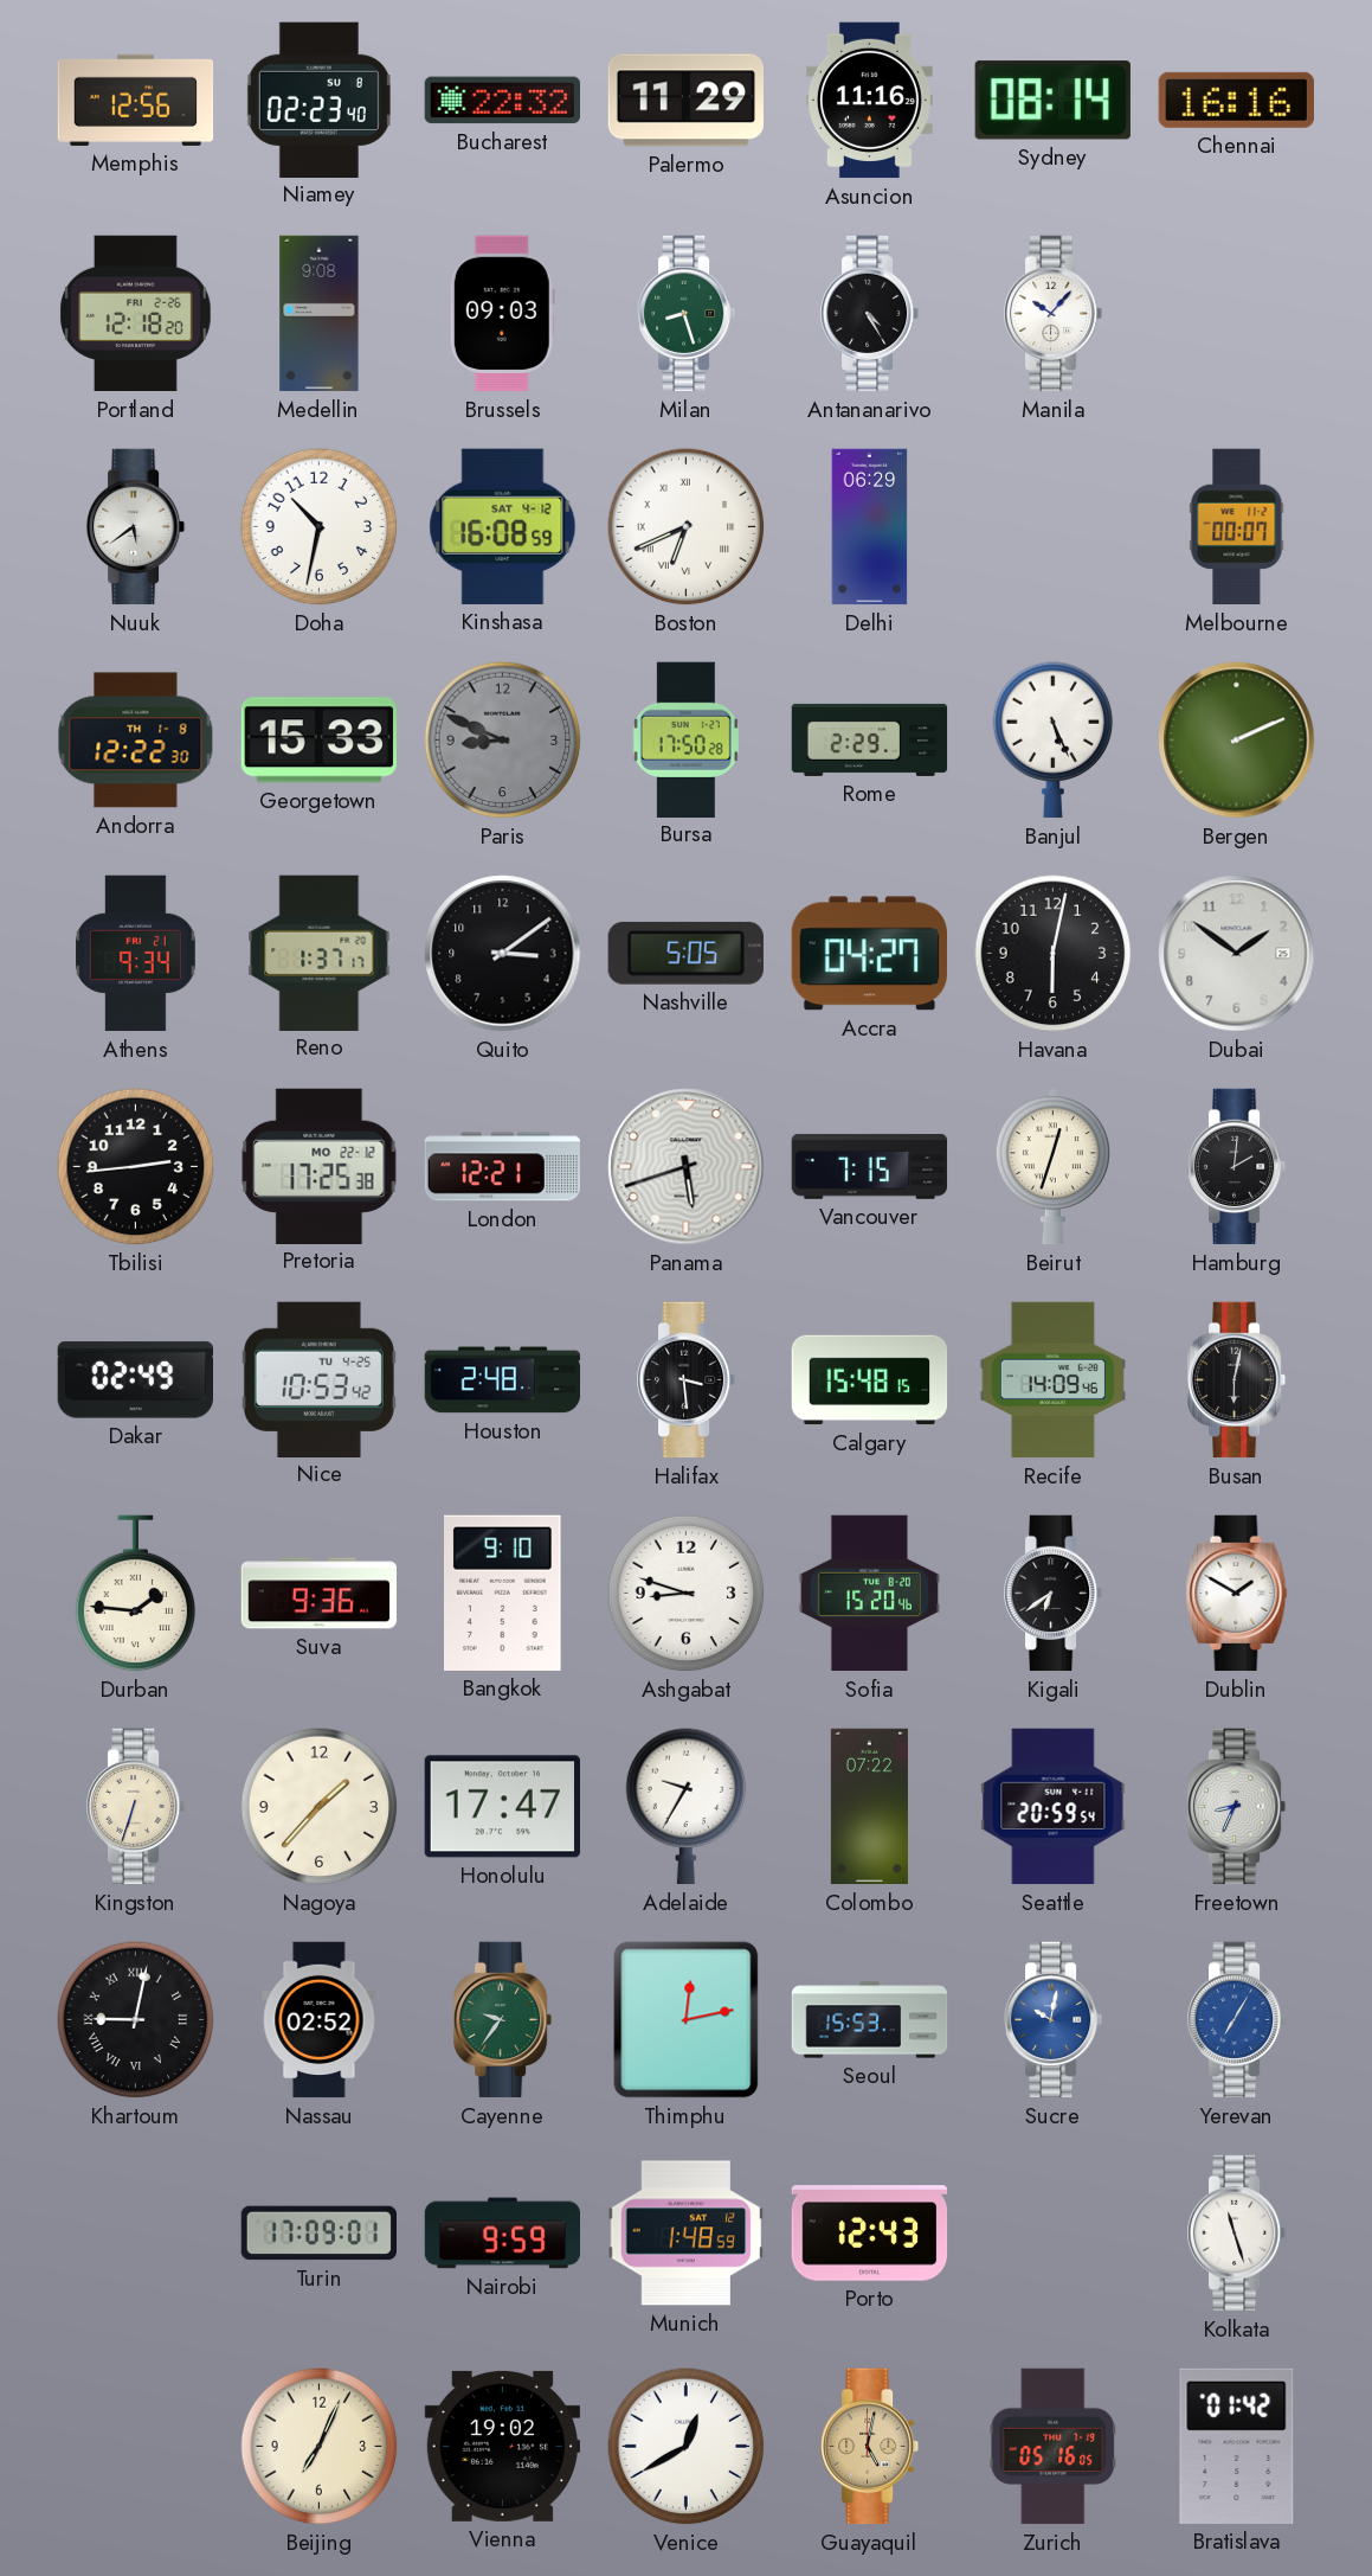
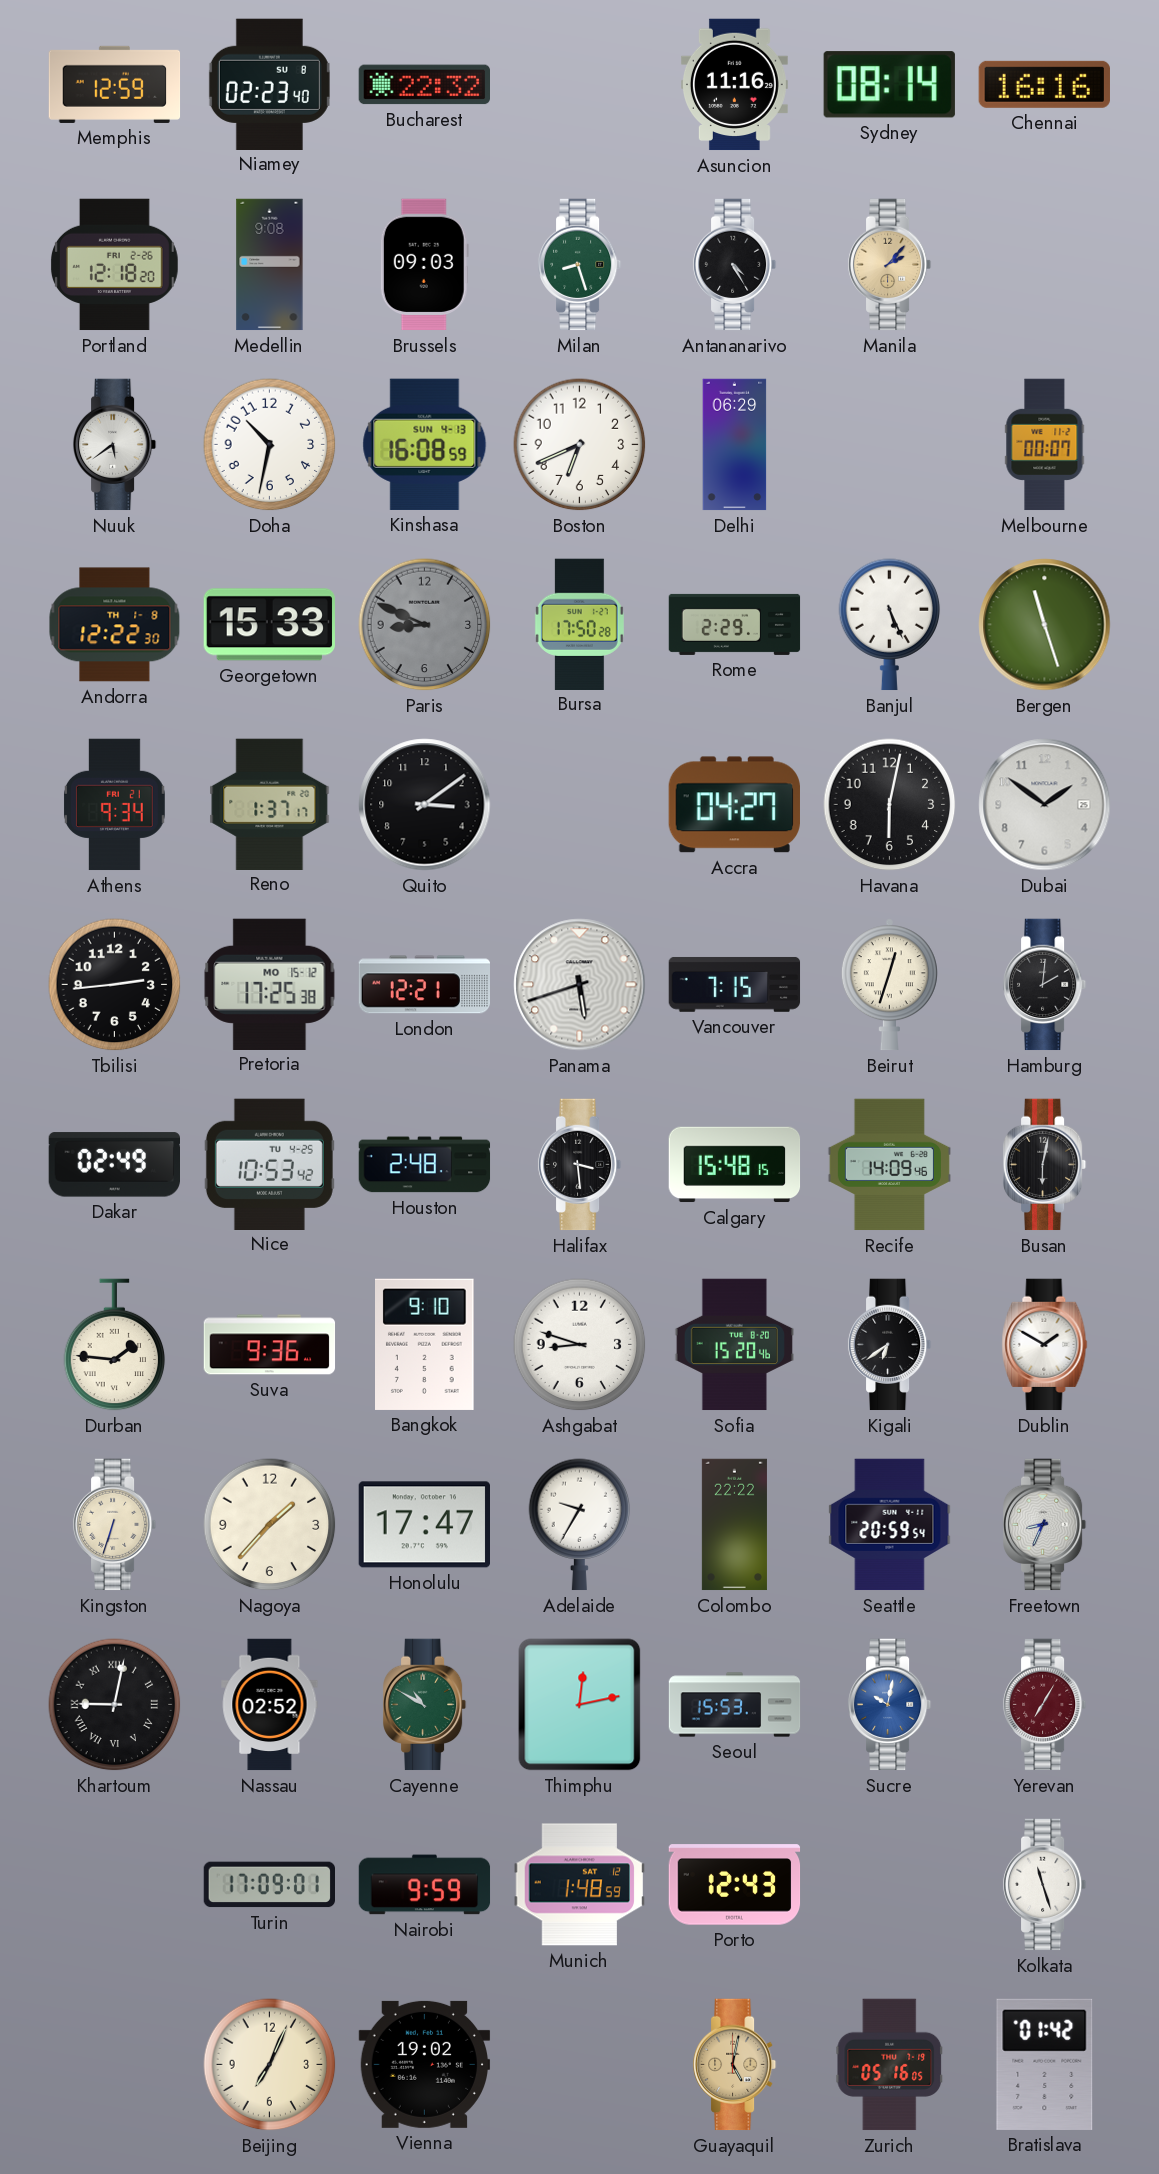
Memphis: 12:56 -> 12:59 (115, 84)
Palermo: 11:29 -> none (685, 101)
Manila: 10:07 -> 2:07 (890, 265)
Manila dial: white -> champagne (890, 265)
Kinshasa date: SAT 4-12 -> SUN 4-13 (425, 444)
Boston numerals: Roman -> Arabic (580, 445)
Bergen: 2:11 -> 11:27 (1045, 625)
Nashville: 5:05 -> none (685, 953)
Pretoria date: MO 22-12 -> MO 15-12 (270, 984)
Colombo: 07:22 -> 22:22 (734, 1525)
Cayenne: 9:36 -> 10:50 (425, 1705)
Yerevan dial: blue -> burgundy (1045, 1705)
Venice: 12:40 -> none (687, 2447)
